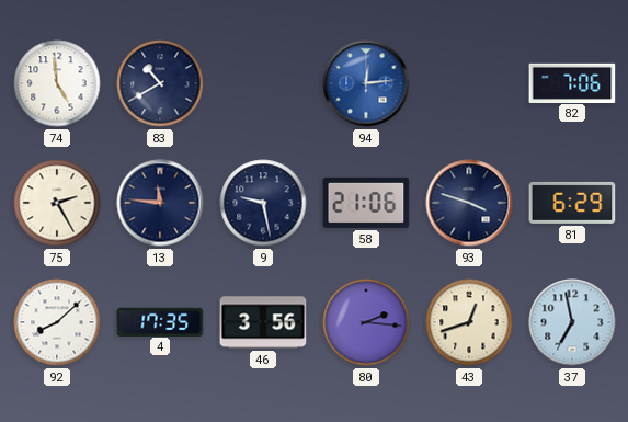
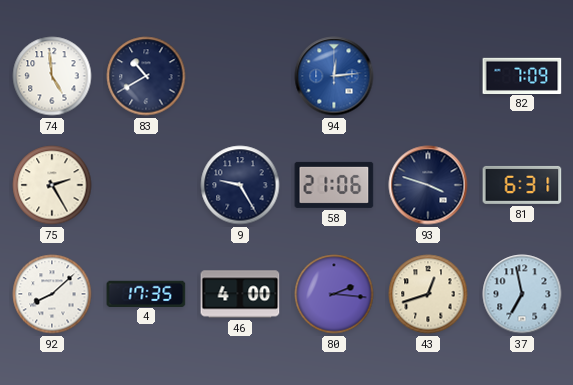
82: 7:06 -> 7:09 (522, 75)
13: 11:46 -> none (160, 203)
9: 9:28 -> 9:25 (240, 185)
81: 6:29 -> 6:31 (522, 185)
46: 3:56 -> 4:00 (240, 294)
